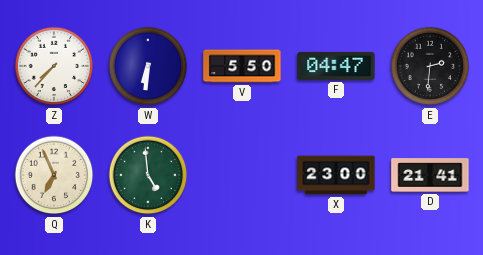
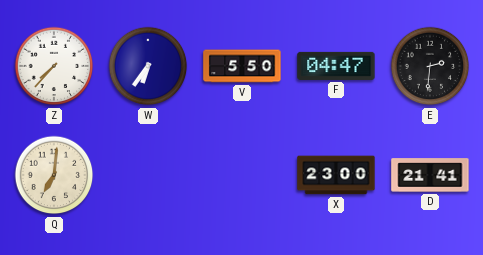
W: 6:31 -> 6:36 (148, 66)
Q: 6:56 -> 7:01 (54, 175)
K: 4:59 -> none (148, 175)
